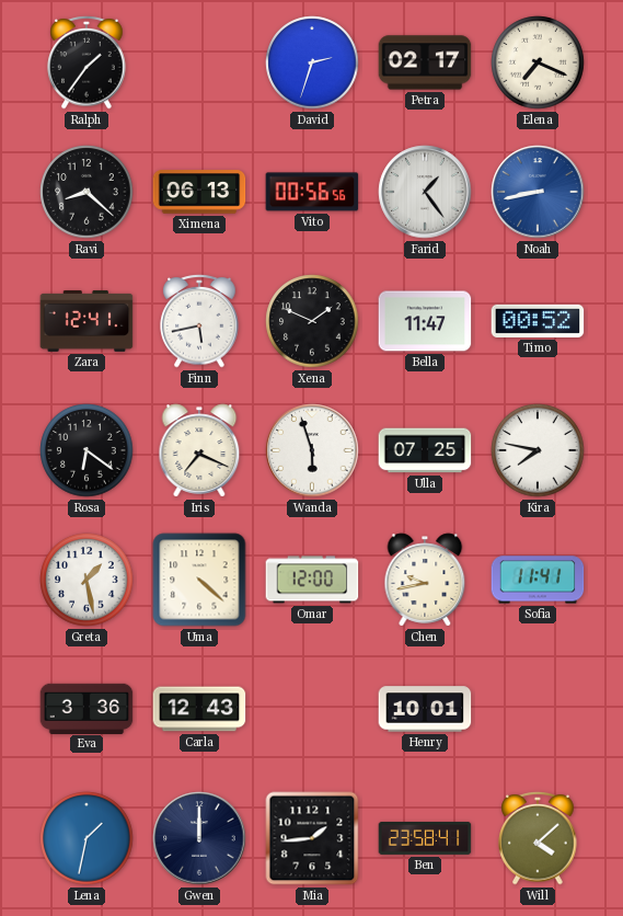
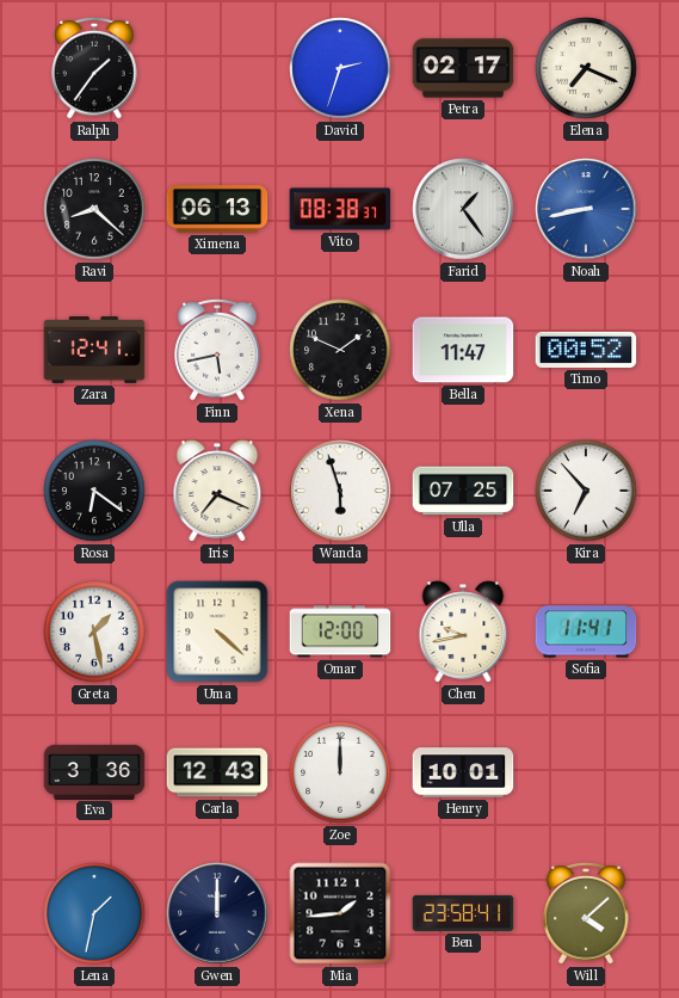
Vito: 00:56 -> 08:38 (340, 209)
Kira: 7:47 -> 6:53 (586, 491)
Zoe: none -> 12:00 (340, 772)
